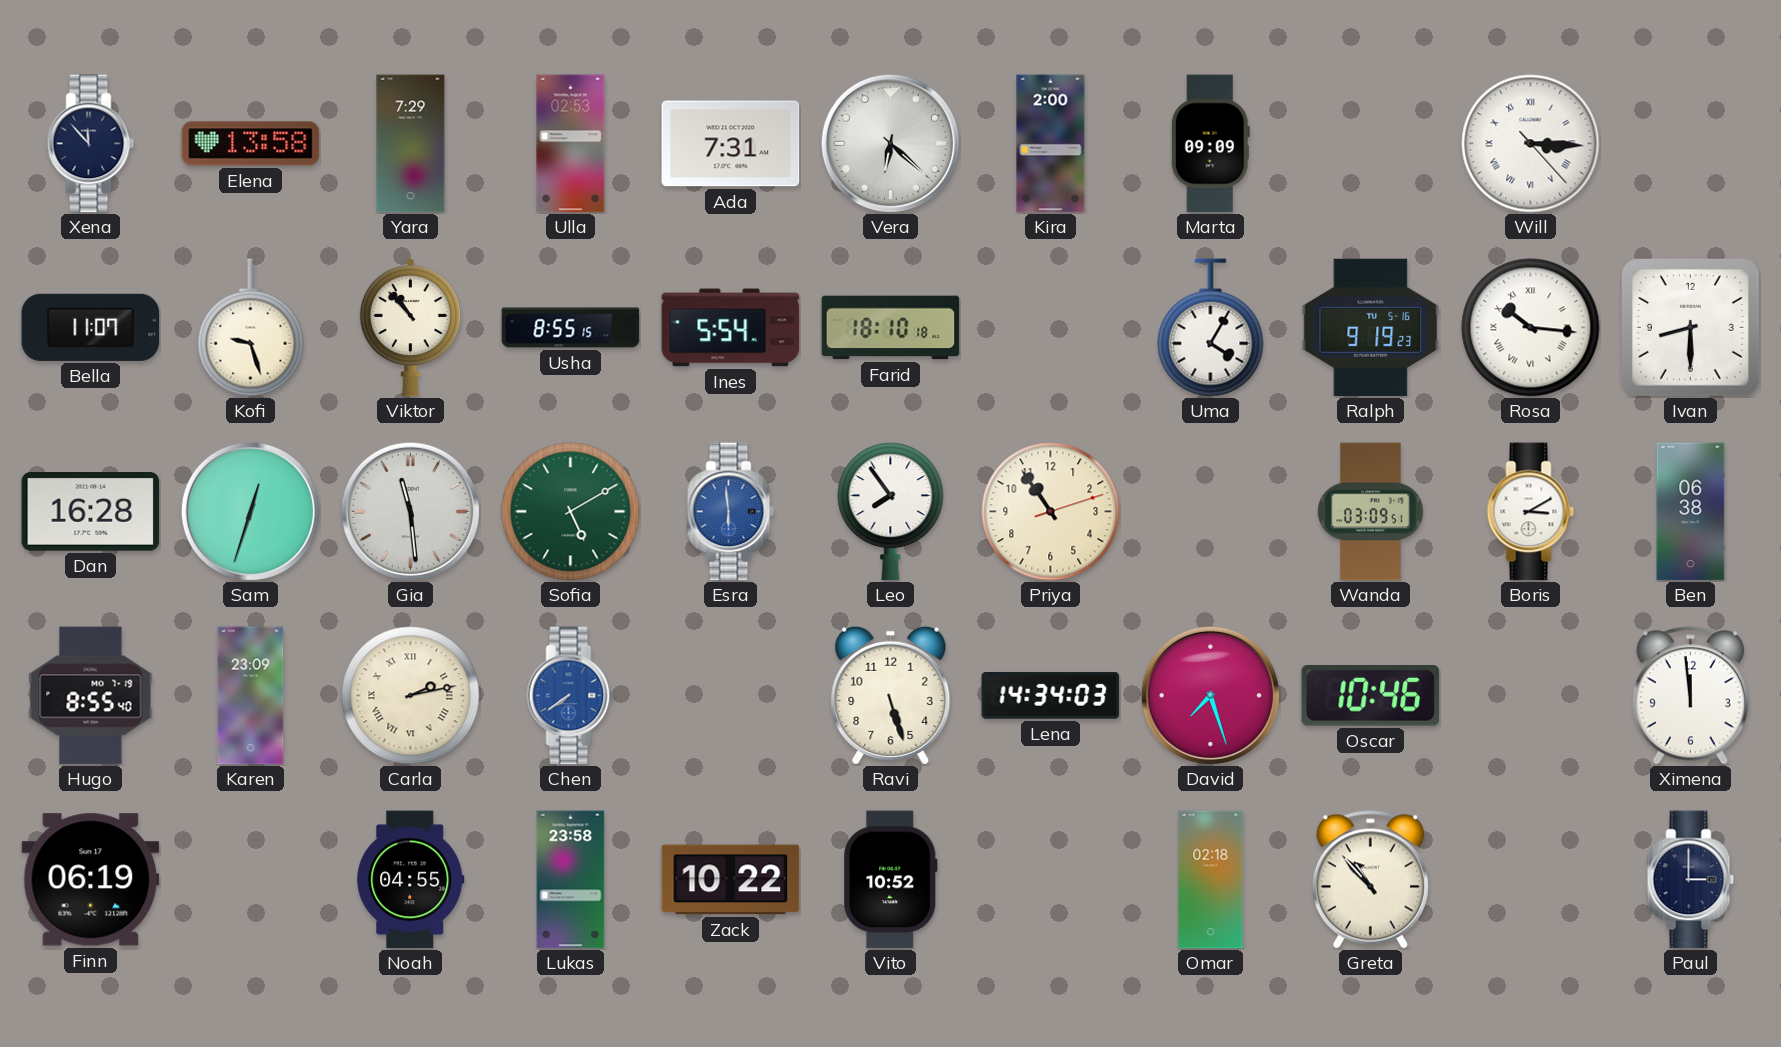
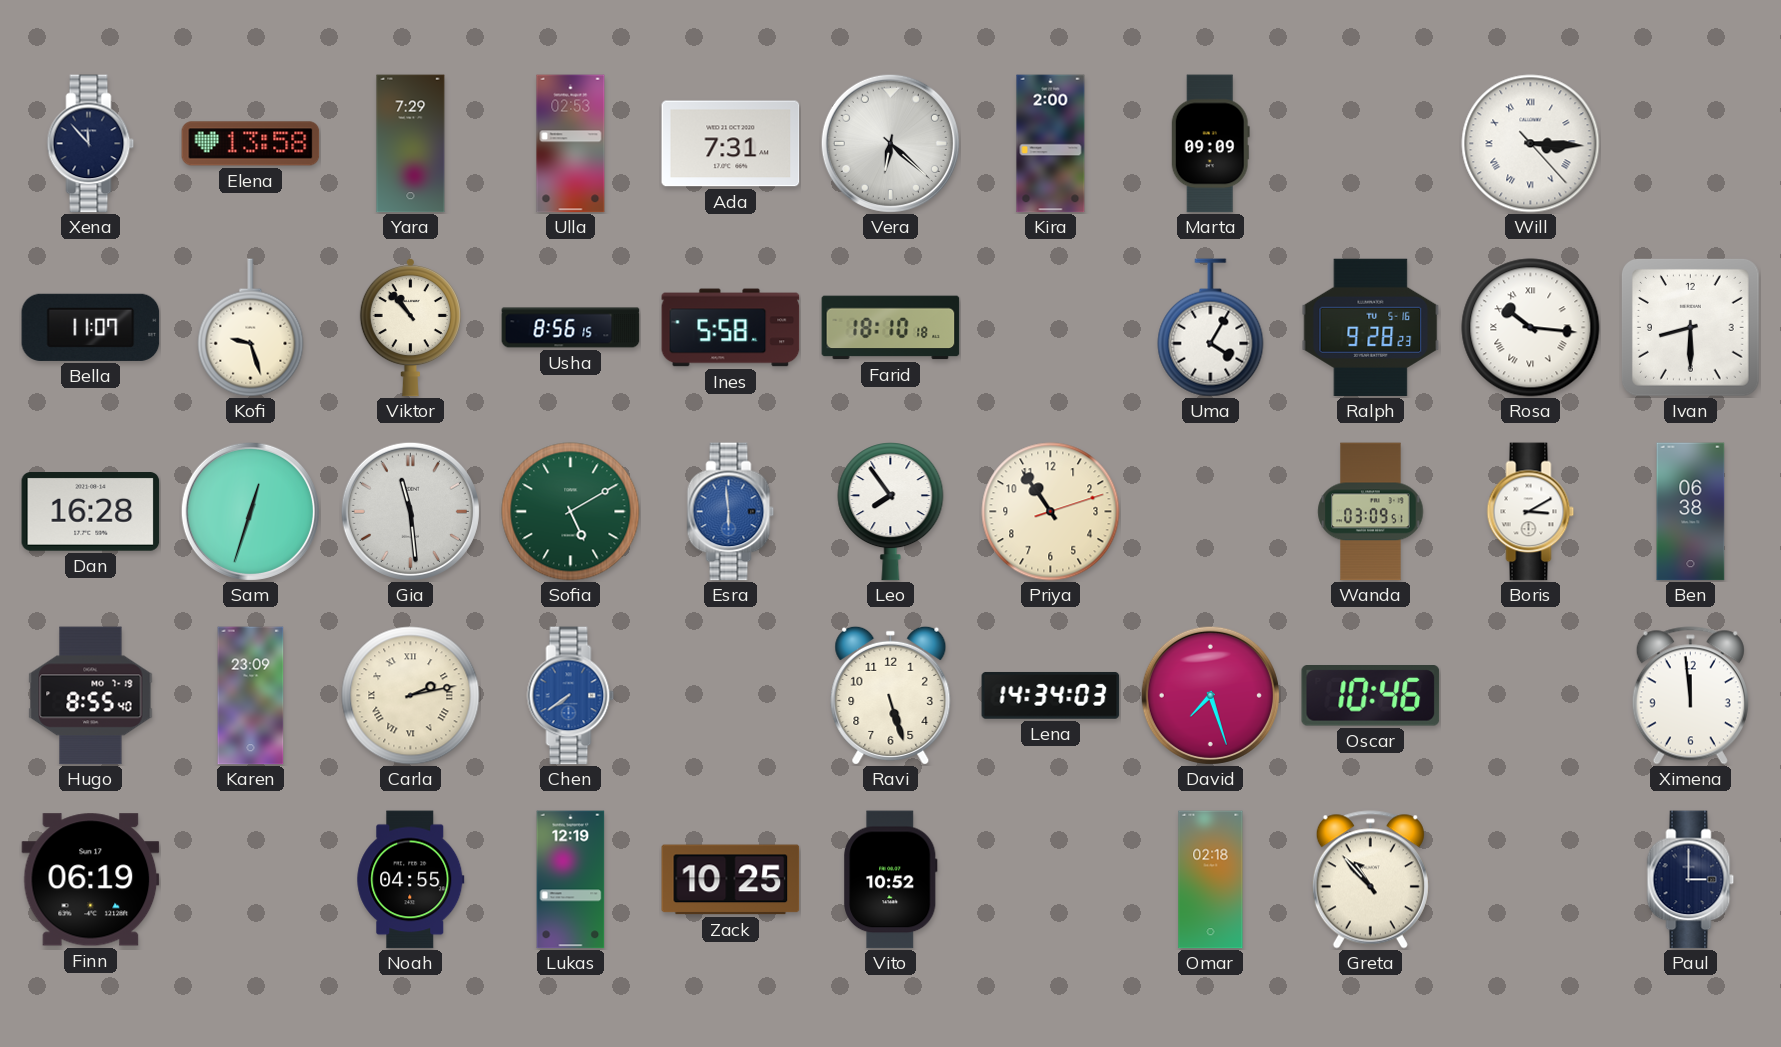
Usha: 8:55 -> 8:56 (571, 328)
Ines: 5:54 -> 5:58 (731, 328)
Ralph: 9:19 -> 9:28 (1371, 327)
Lukas: 23:58 -> 12:19 (571, 880)
Zack: 10:22 -> 10:25 (731, 880)
